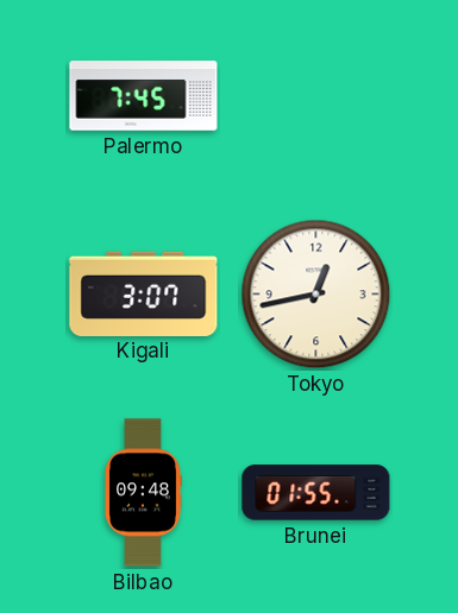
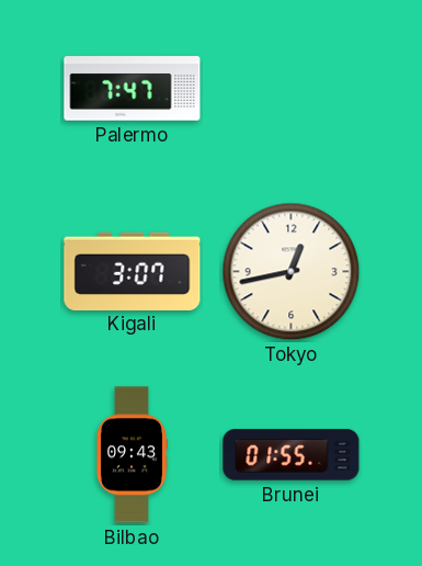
Palermo: 7:45 -> 7:47 (133, 89)
Bilbao: 09:48 -> 09:43 (132, 455)
